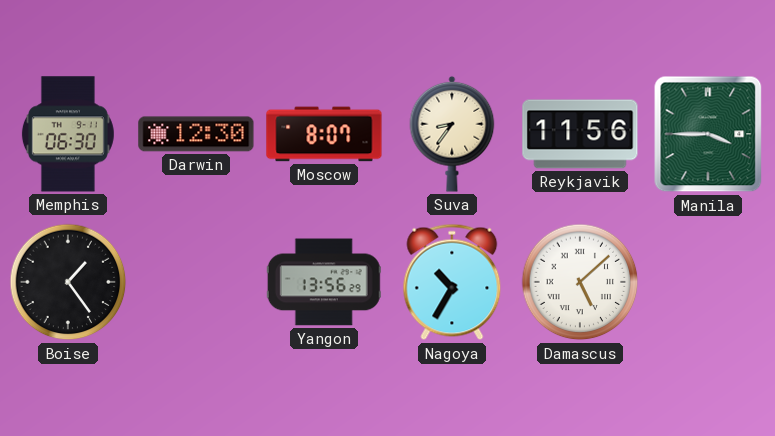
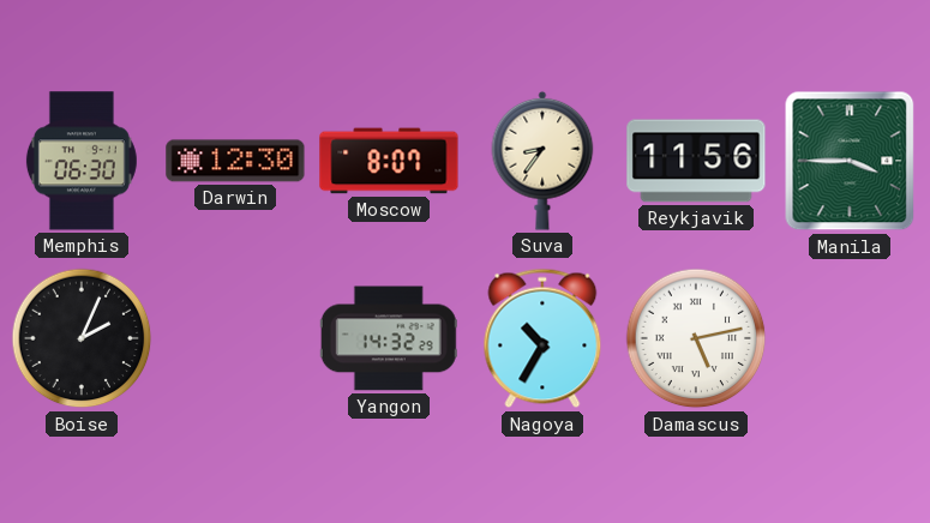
Boise: 1:24 -> 2:04 (82, 338)
Yangon: 13:56 -> 14:32 (389, 338)
Damascus: 5:08 -> 5:13 (696, 338)
